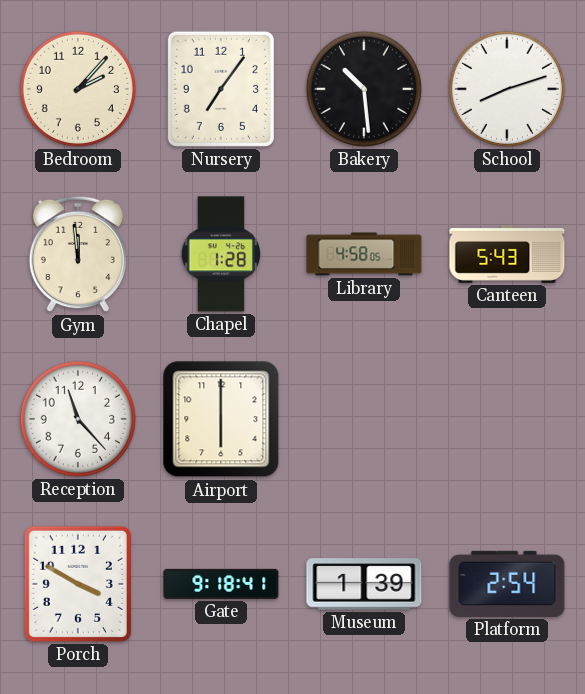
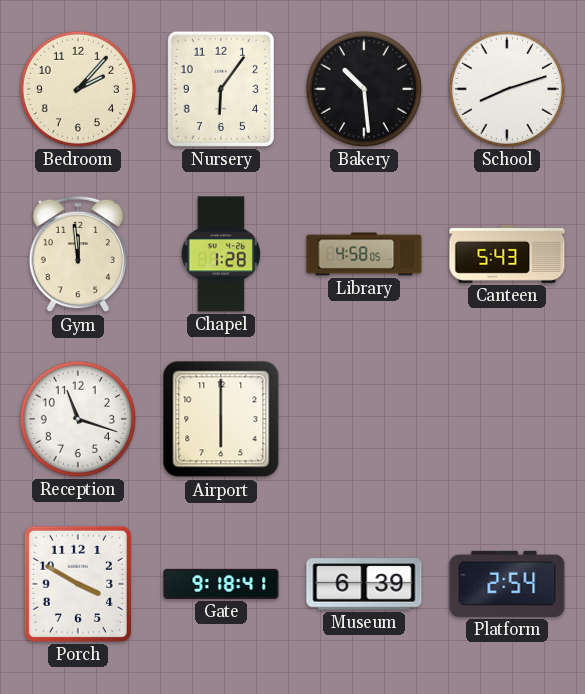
Nursery: 7:06 -> 6:06 (221, 89)
Reception: 11:23 -> 11:18 (78, 419)
Museum: 1:39 -> 6:39 (364, 584)
